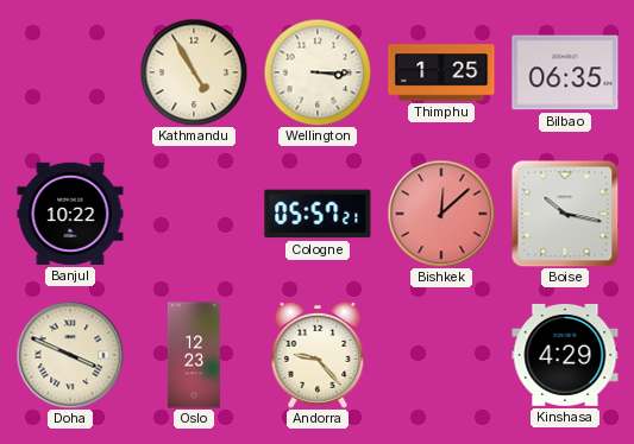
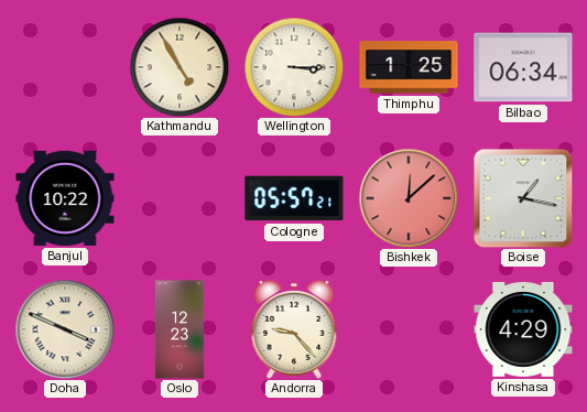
Bilbao: 06:35 -> 06:34 (523, 67)
Boise: 10:17 -> 1:17 (523, 198)
